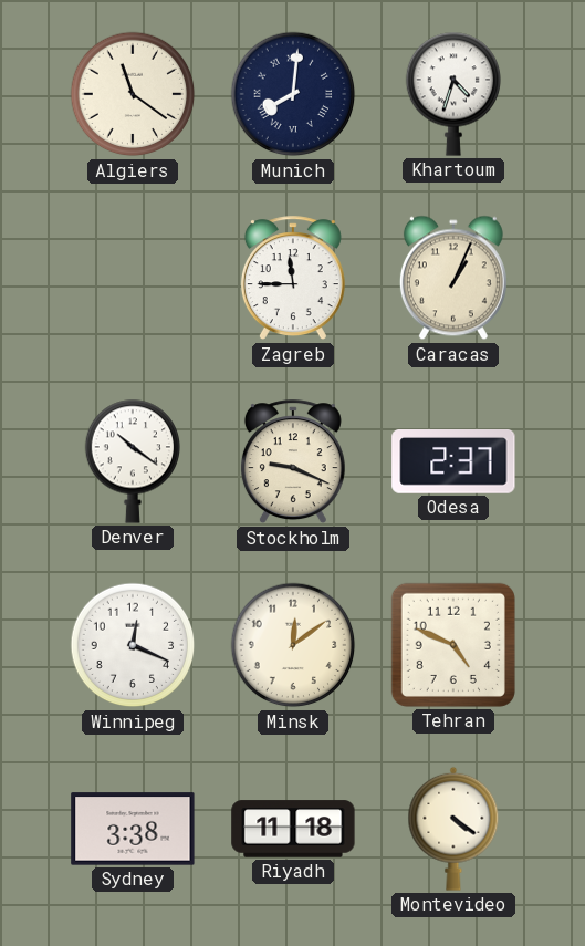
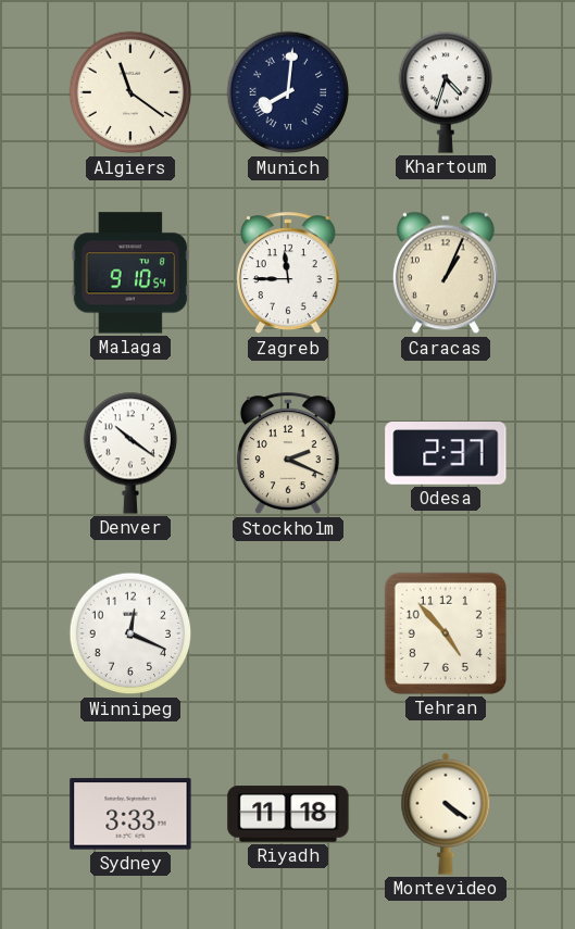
Malaga: none -> 9:10 (130, 273)
Stockholm: 9:19 -> 2:19 (288, 454)
Minsk: 12:09 -> none (293, 645)
Tehran: 4:49 -> 4:53 (446, 633)
Sydney: 3:38 -> 3:33 (130, 814)
